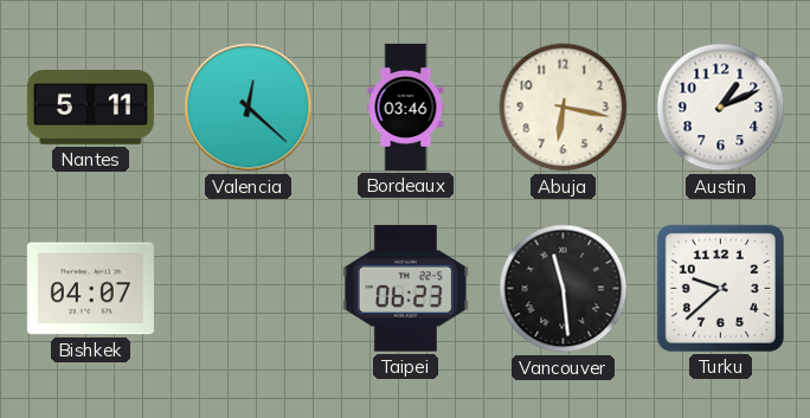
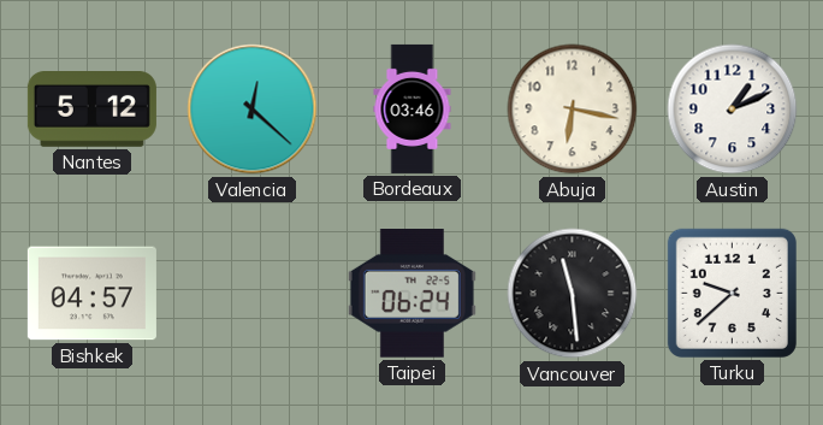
Nantes: 5:11 -> 5:12 (91, 110)
Bishkek: 04:07 -> 04:57 (91, 294)
Taipei: 06:23 -> 06:24 (411, 294)
